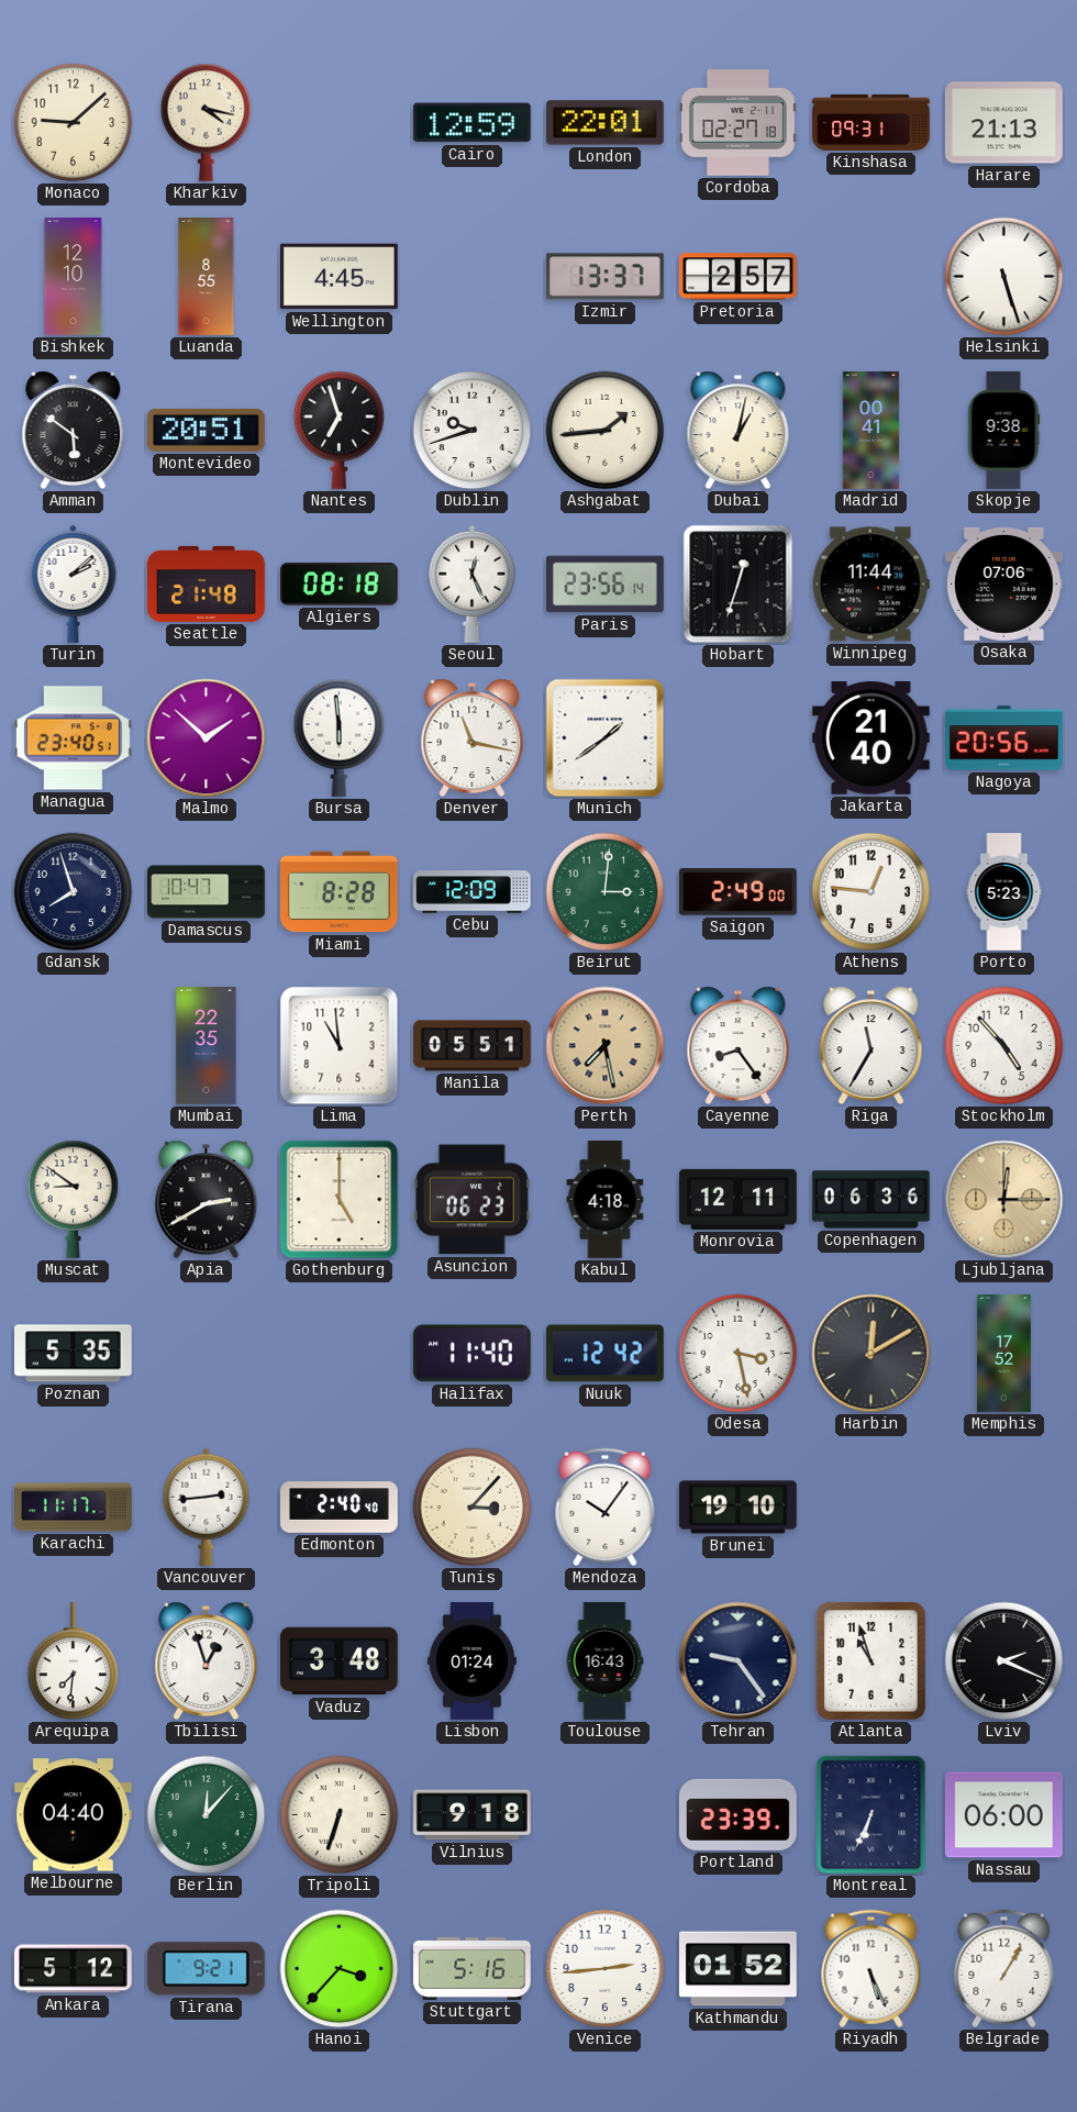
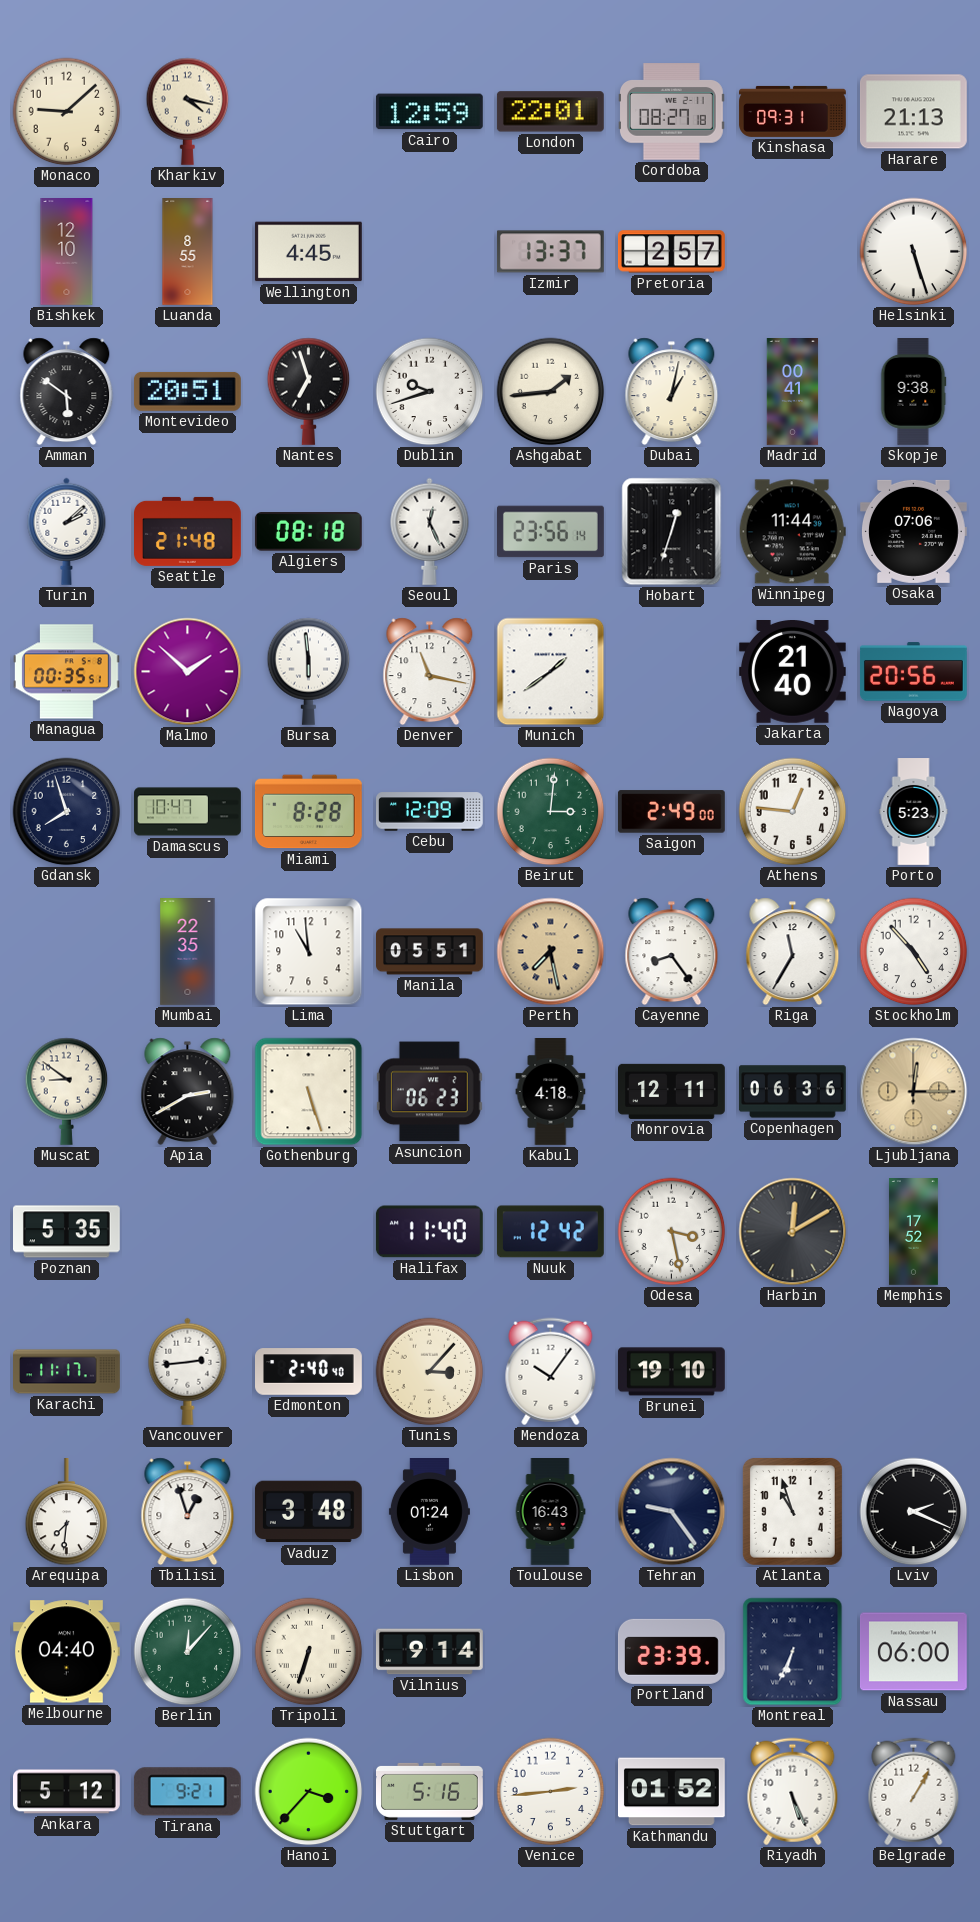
Cordoba: 02:27 -> 08:27 (671, 112)
Managua: 23:40 -> 00:35 (66, 672)
Gothenburg: 5:00 -> 5:27 (309, 1092)
Vilnius: 9:18 -> 9:14 (429, 1652)
